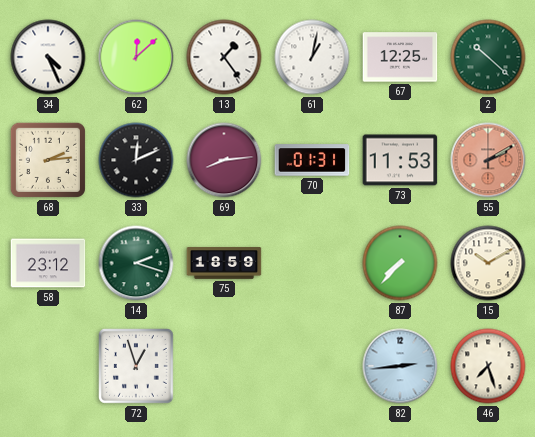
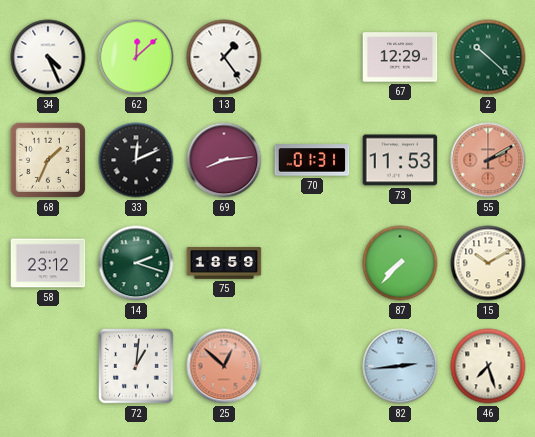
61: 1:02 -> none (312, 57)
67: 12:25 -> 12:29 (400, 57)
68: 2:14 -> 1:34 (48, 160)
72: 12:57 -> 1:01 (137, 367)
25: none -> 12:52 (224, 366)
